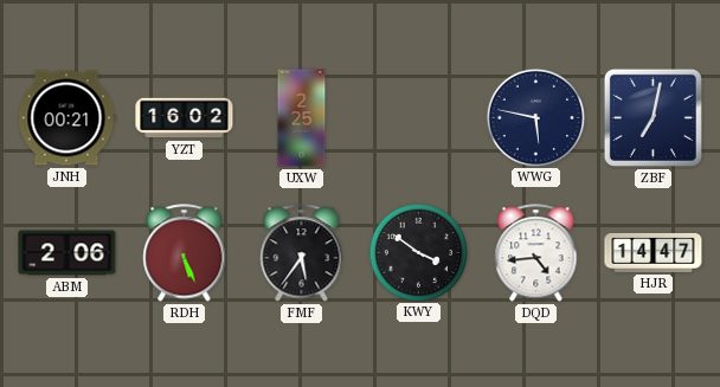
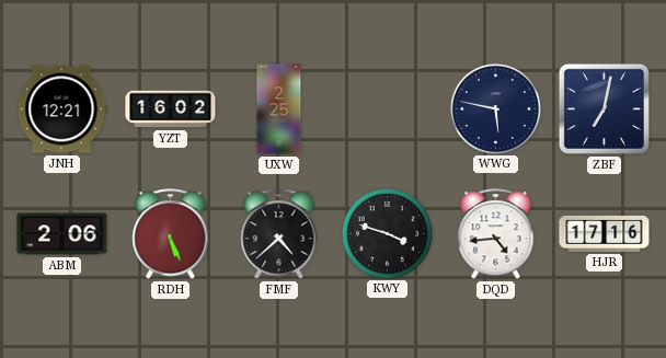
JNH: 00:21 -> 12:21 (62, 109)
FMF: 5:36 -> 4:38 (279, 234)
KWY: 3:51 -> 3:48 (387, 233)
HJR: 14:47 -> 17:16 (605, 233)
